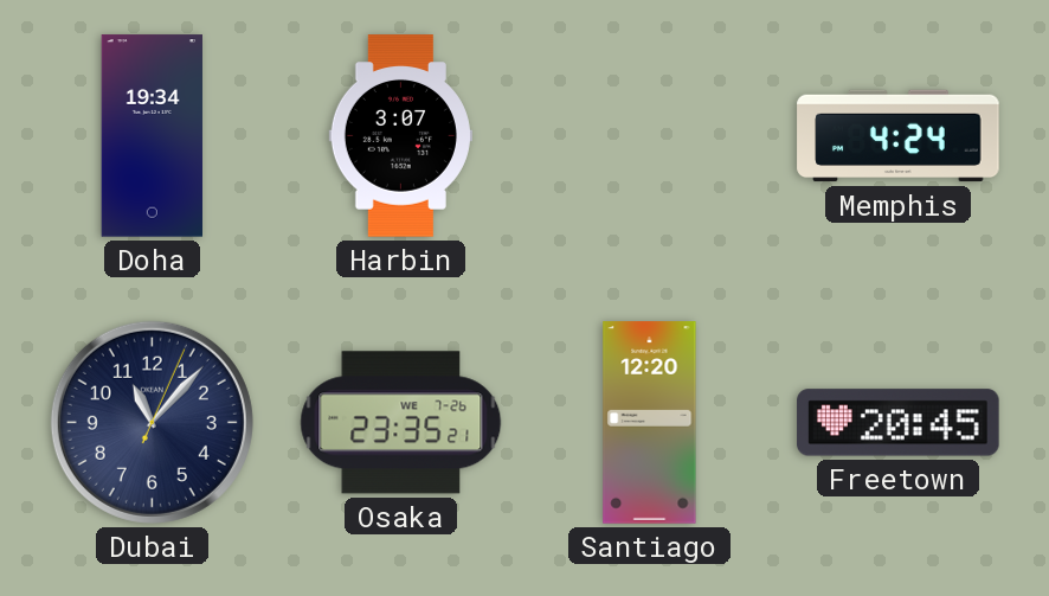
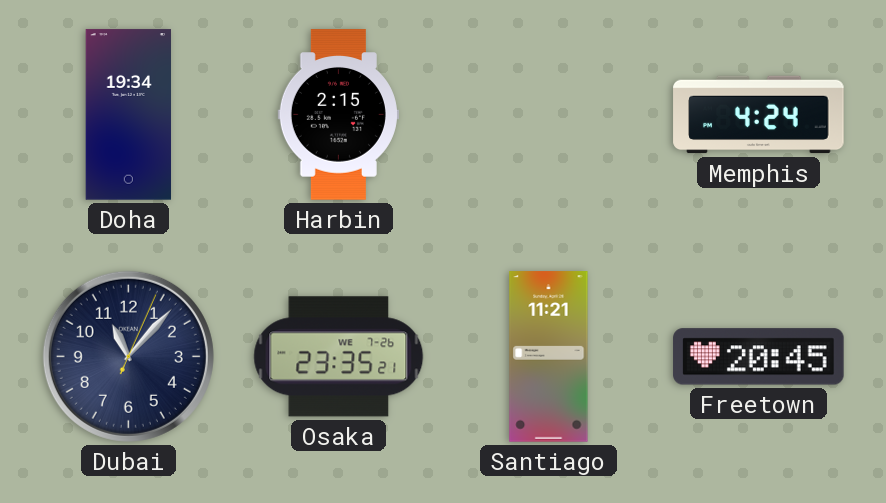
Harbin: 3:07 -> 2:15 (338, 115)
Santiago: 12:20 -> 11:21 (549, 357)
